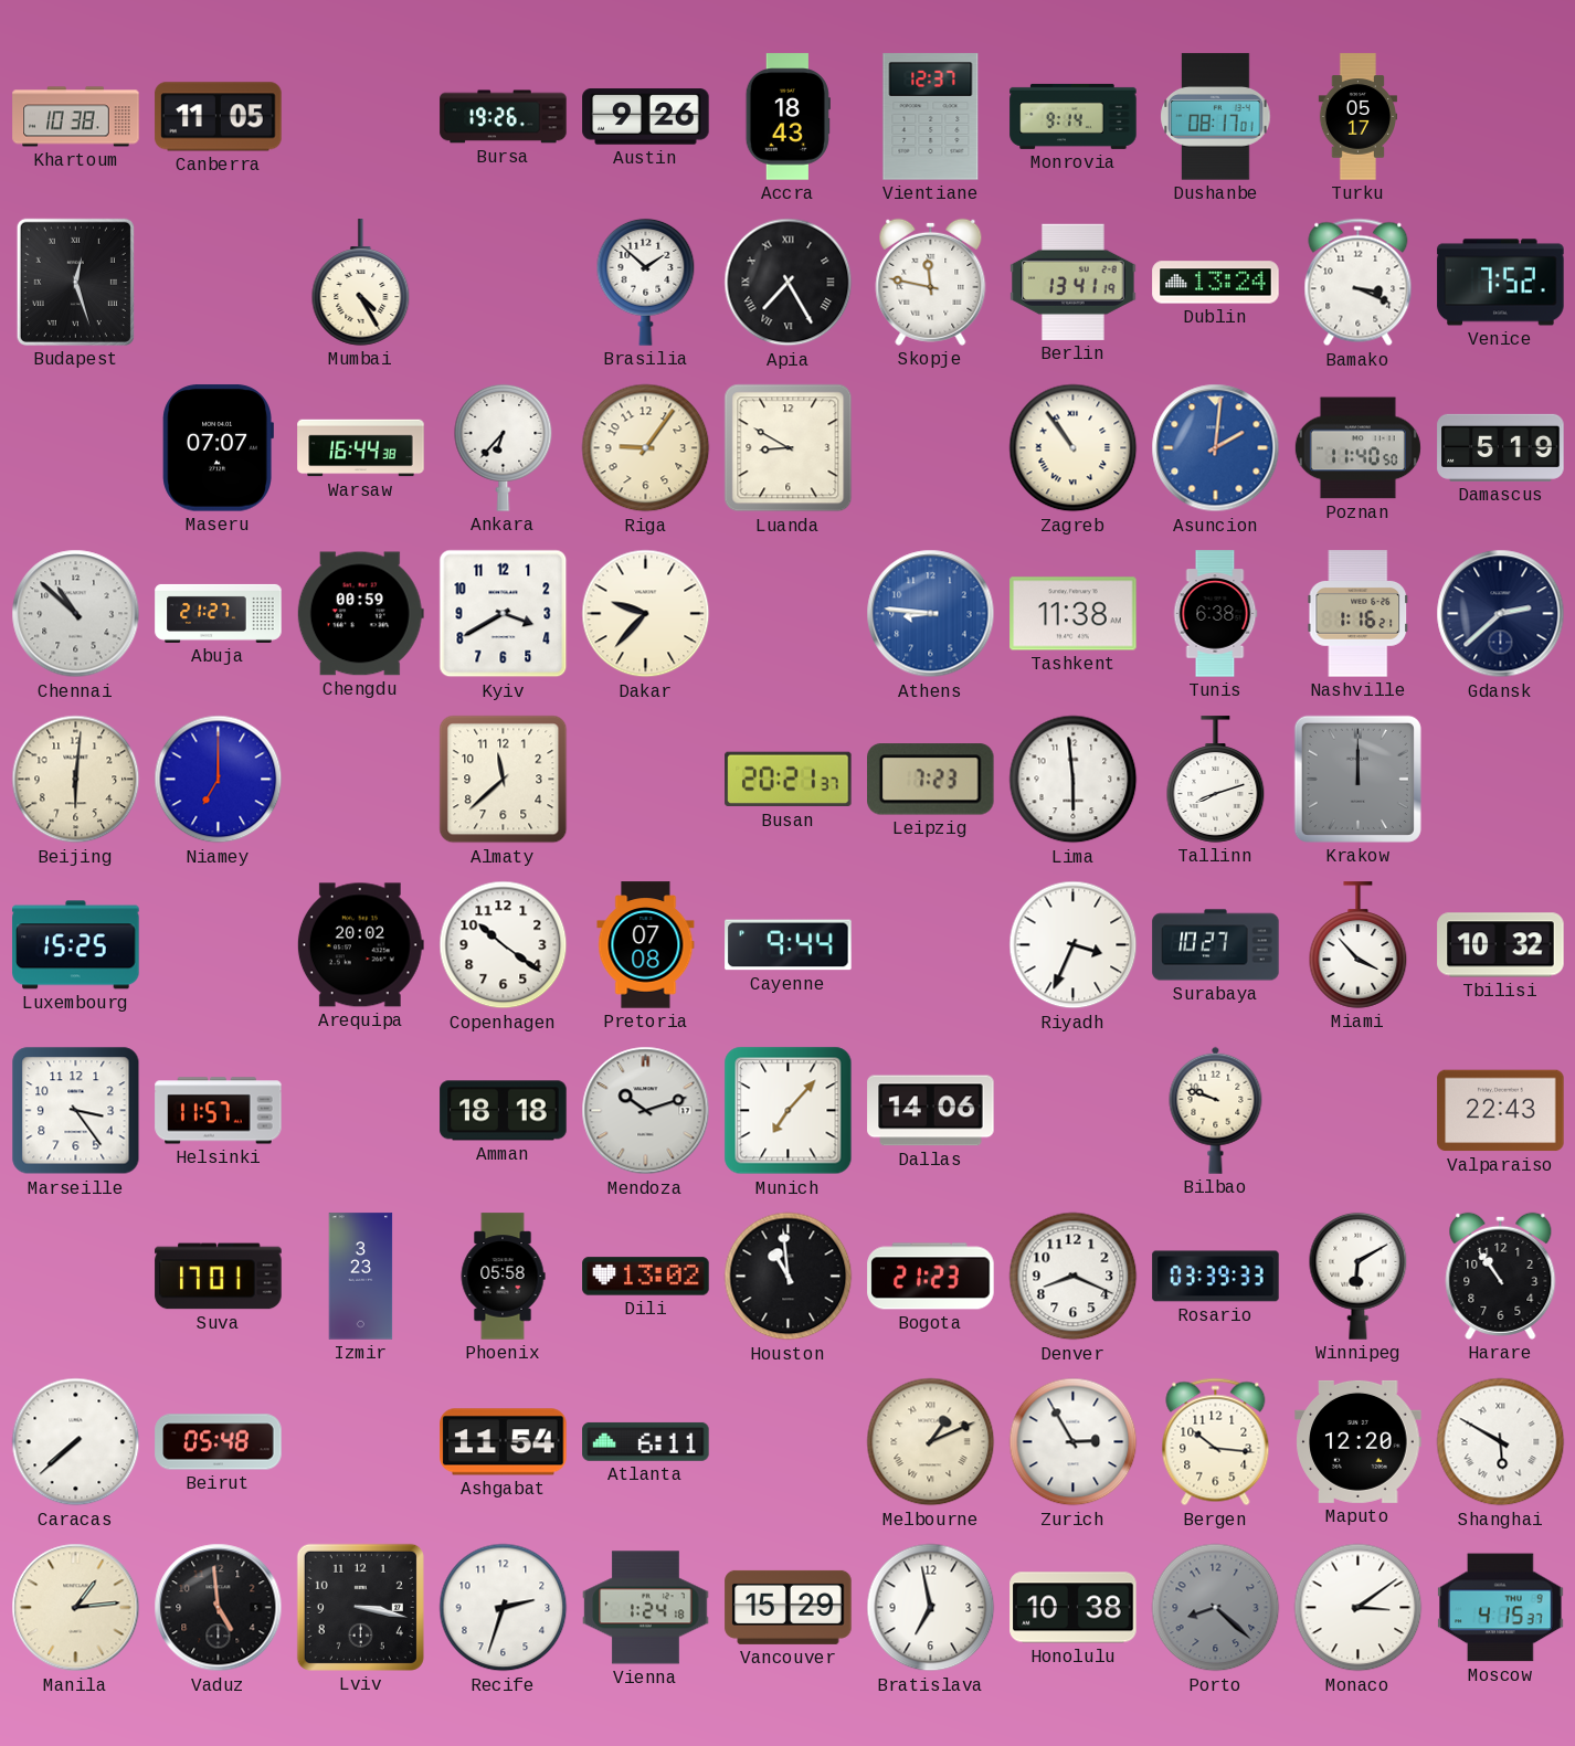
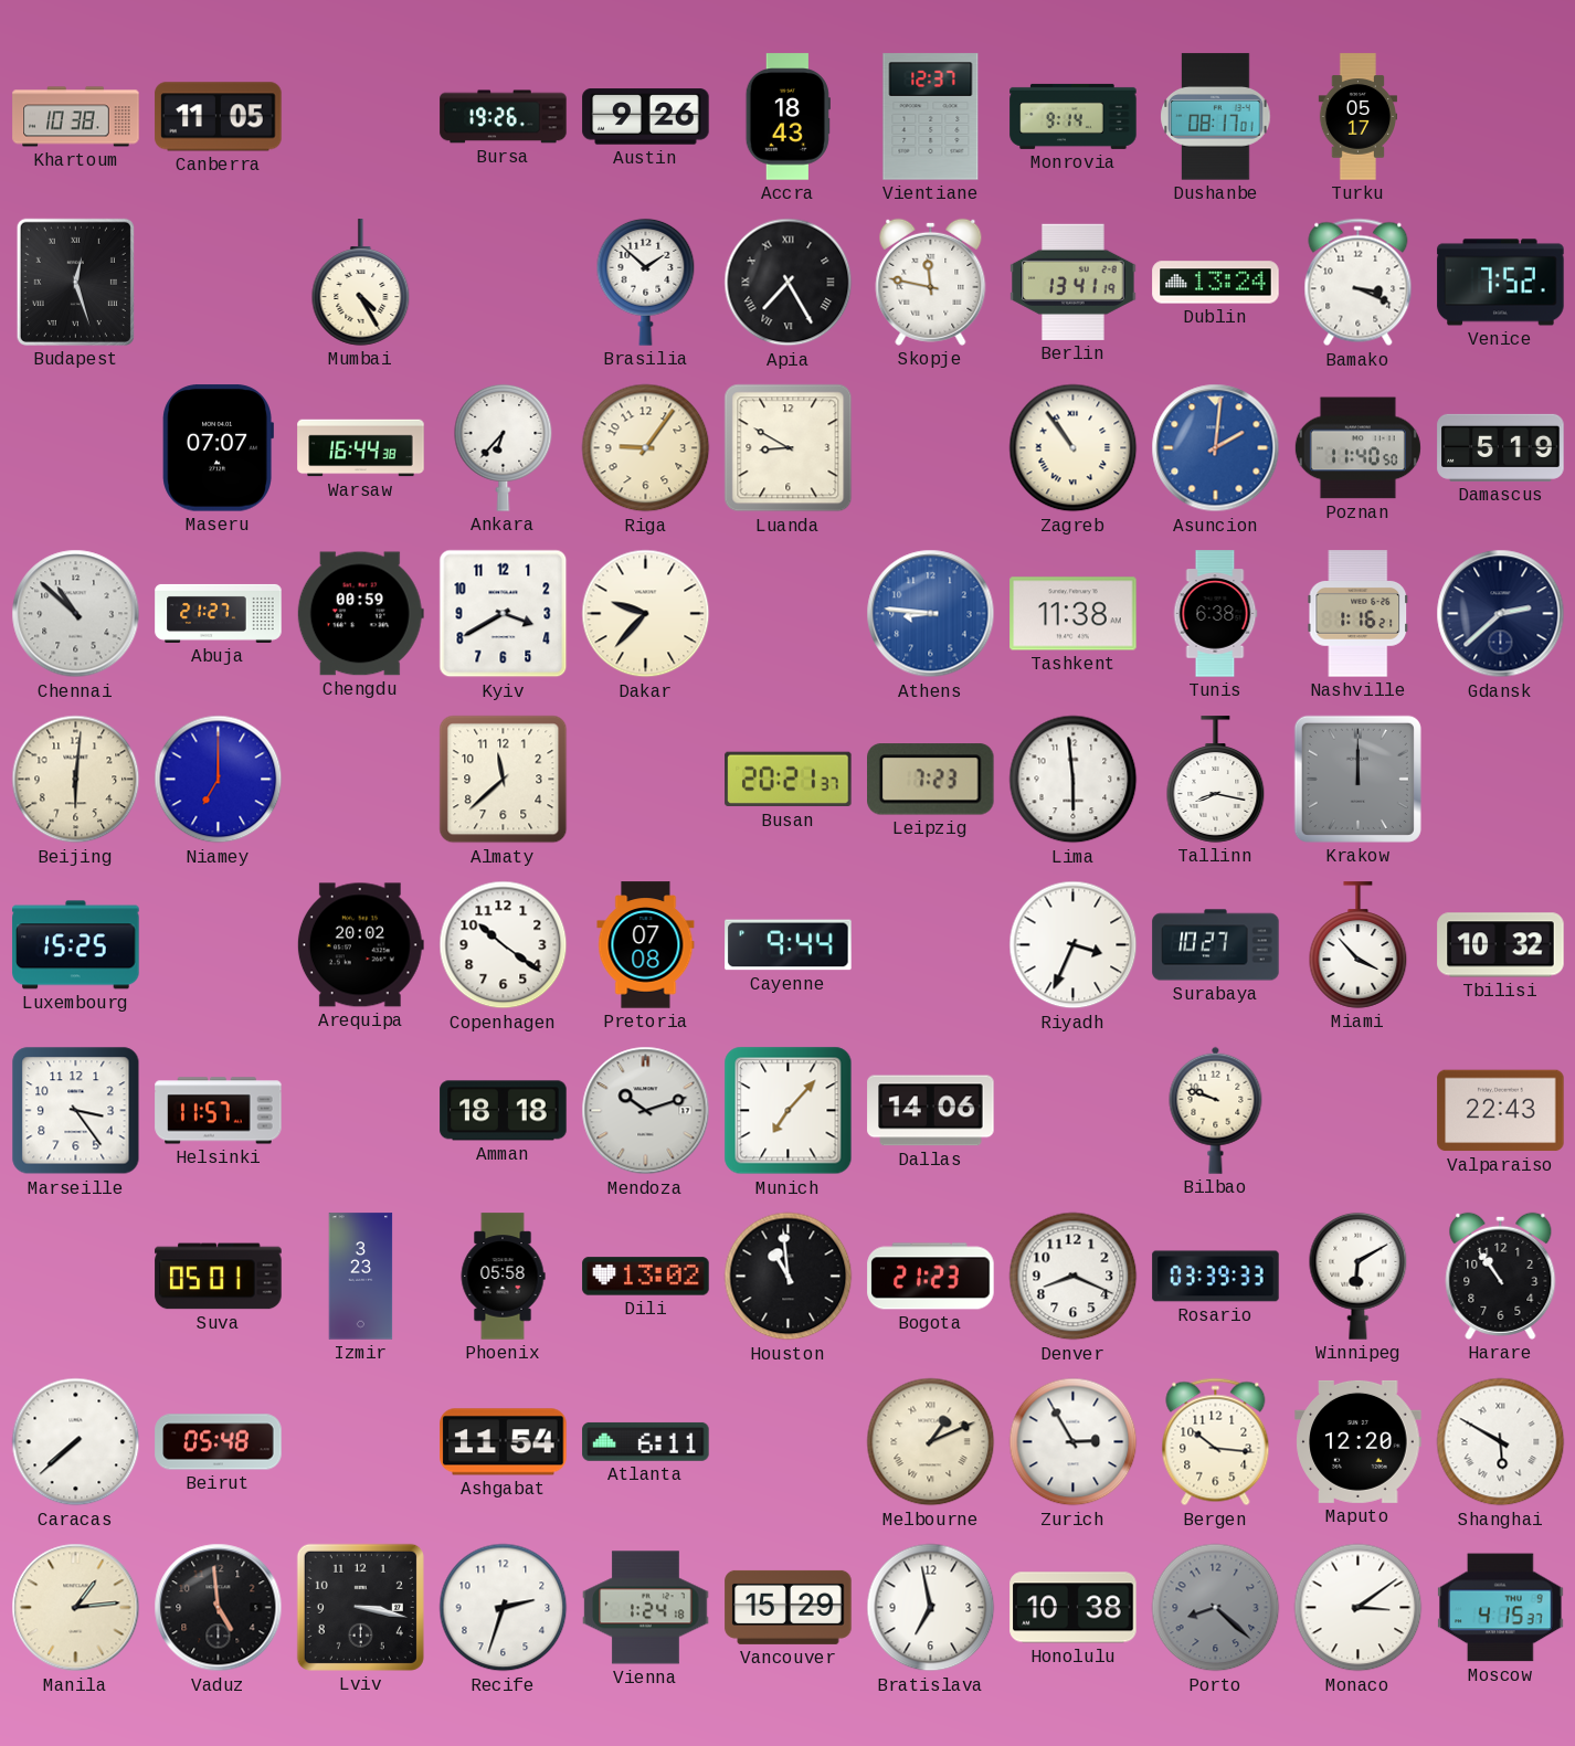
Tallinn: 8:12 -> 8:17 (1216, 780)
Suva: 17:01 -> 05:01 (219, 1277)
